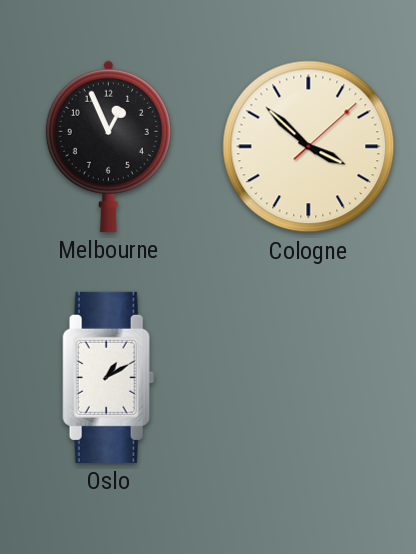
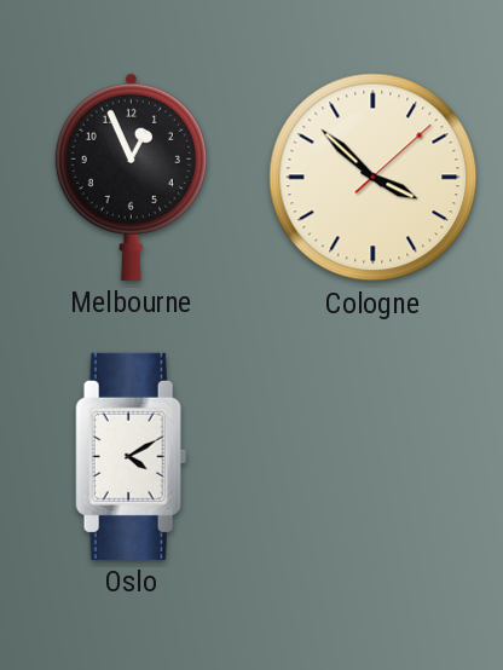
Oslo: 1:10 -> 4:10 (132, 456)
